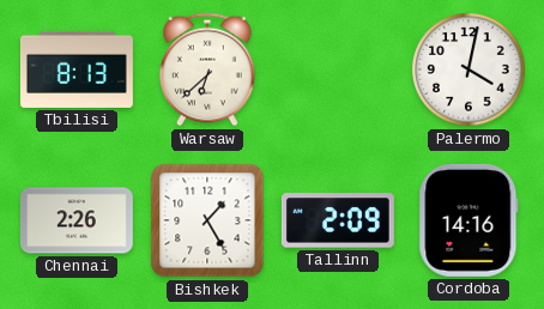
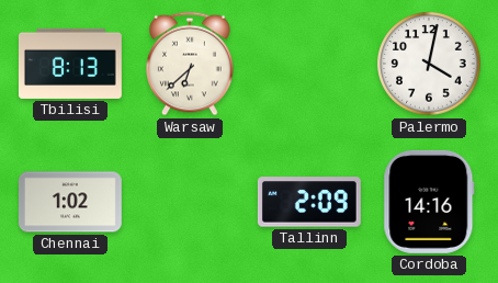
Chennai: 2:26 -> 1:02 (70, 202)
Bishkek: 1:25 -> none (207, 220)
